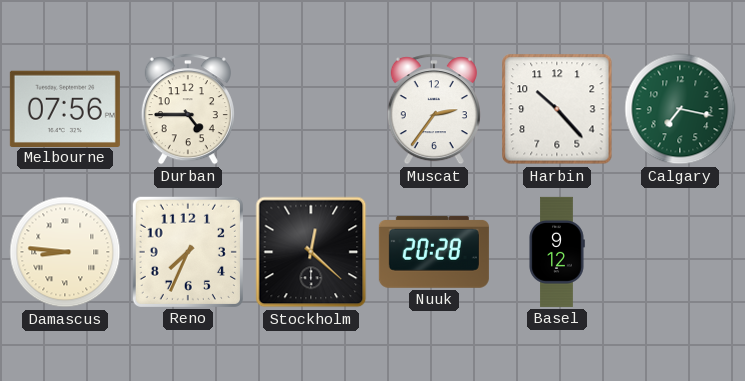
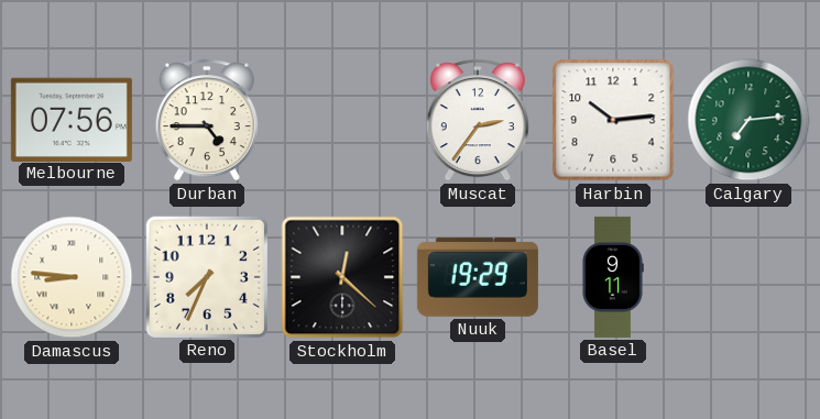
Harbin: 10:23 -> 10:14 (613, 120)
Calgary: 7:17 -> 7:14 (748, 120)
Nuuk: 20:28 -> 19:29 (478, 277)
Basel: 9:12 -> 9:11 (613, 277)
